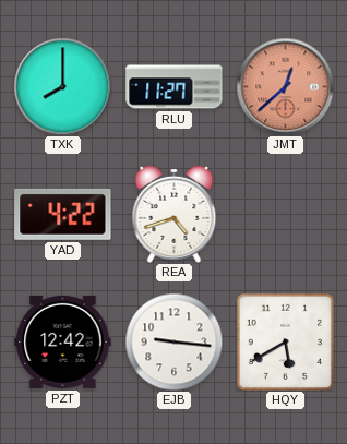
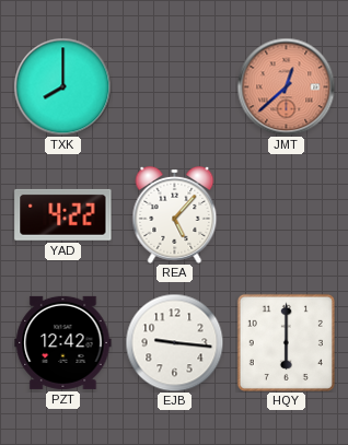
RLU: 11:27 -> none (175, 87)
REA: 4:42 -> 5:07 (175, 214)
HQY: 5:40 -> 6:00 (286, 342)
